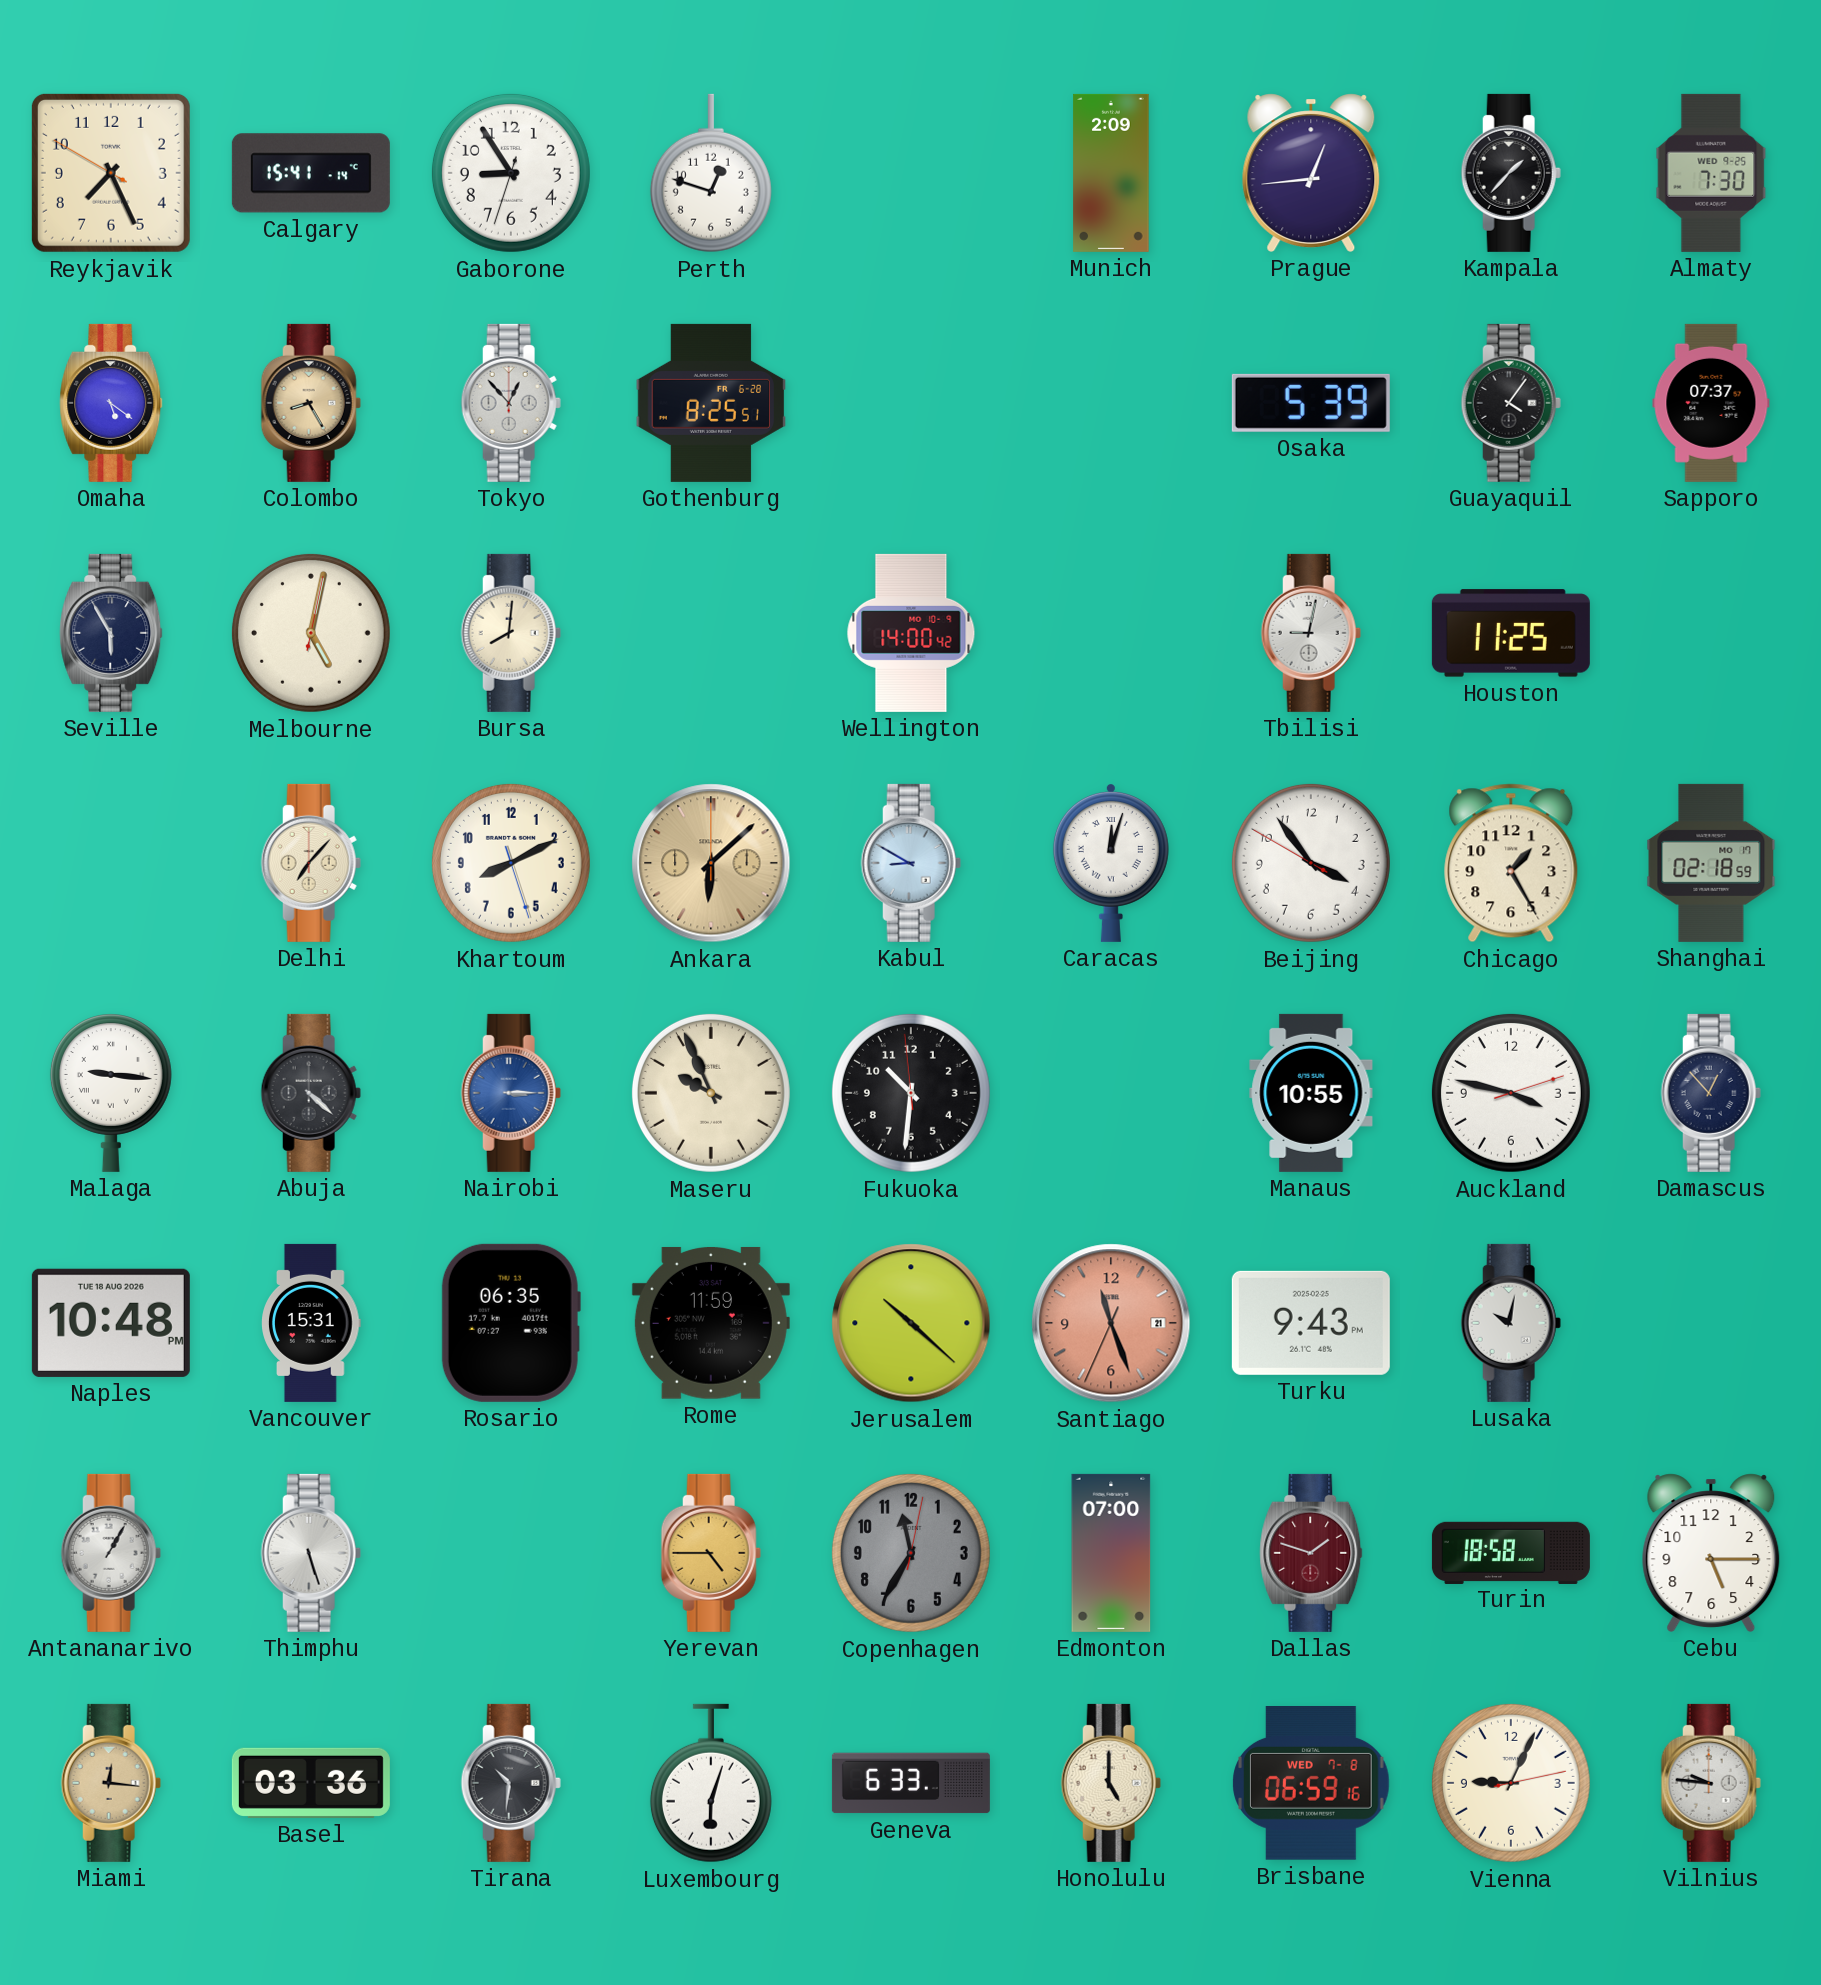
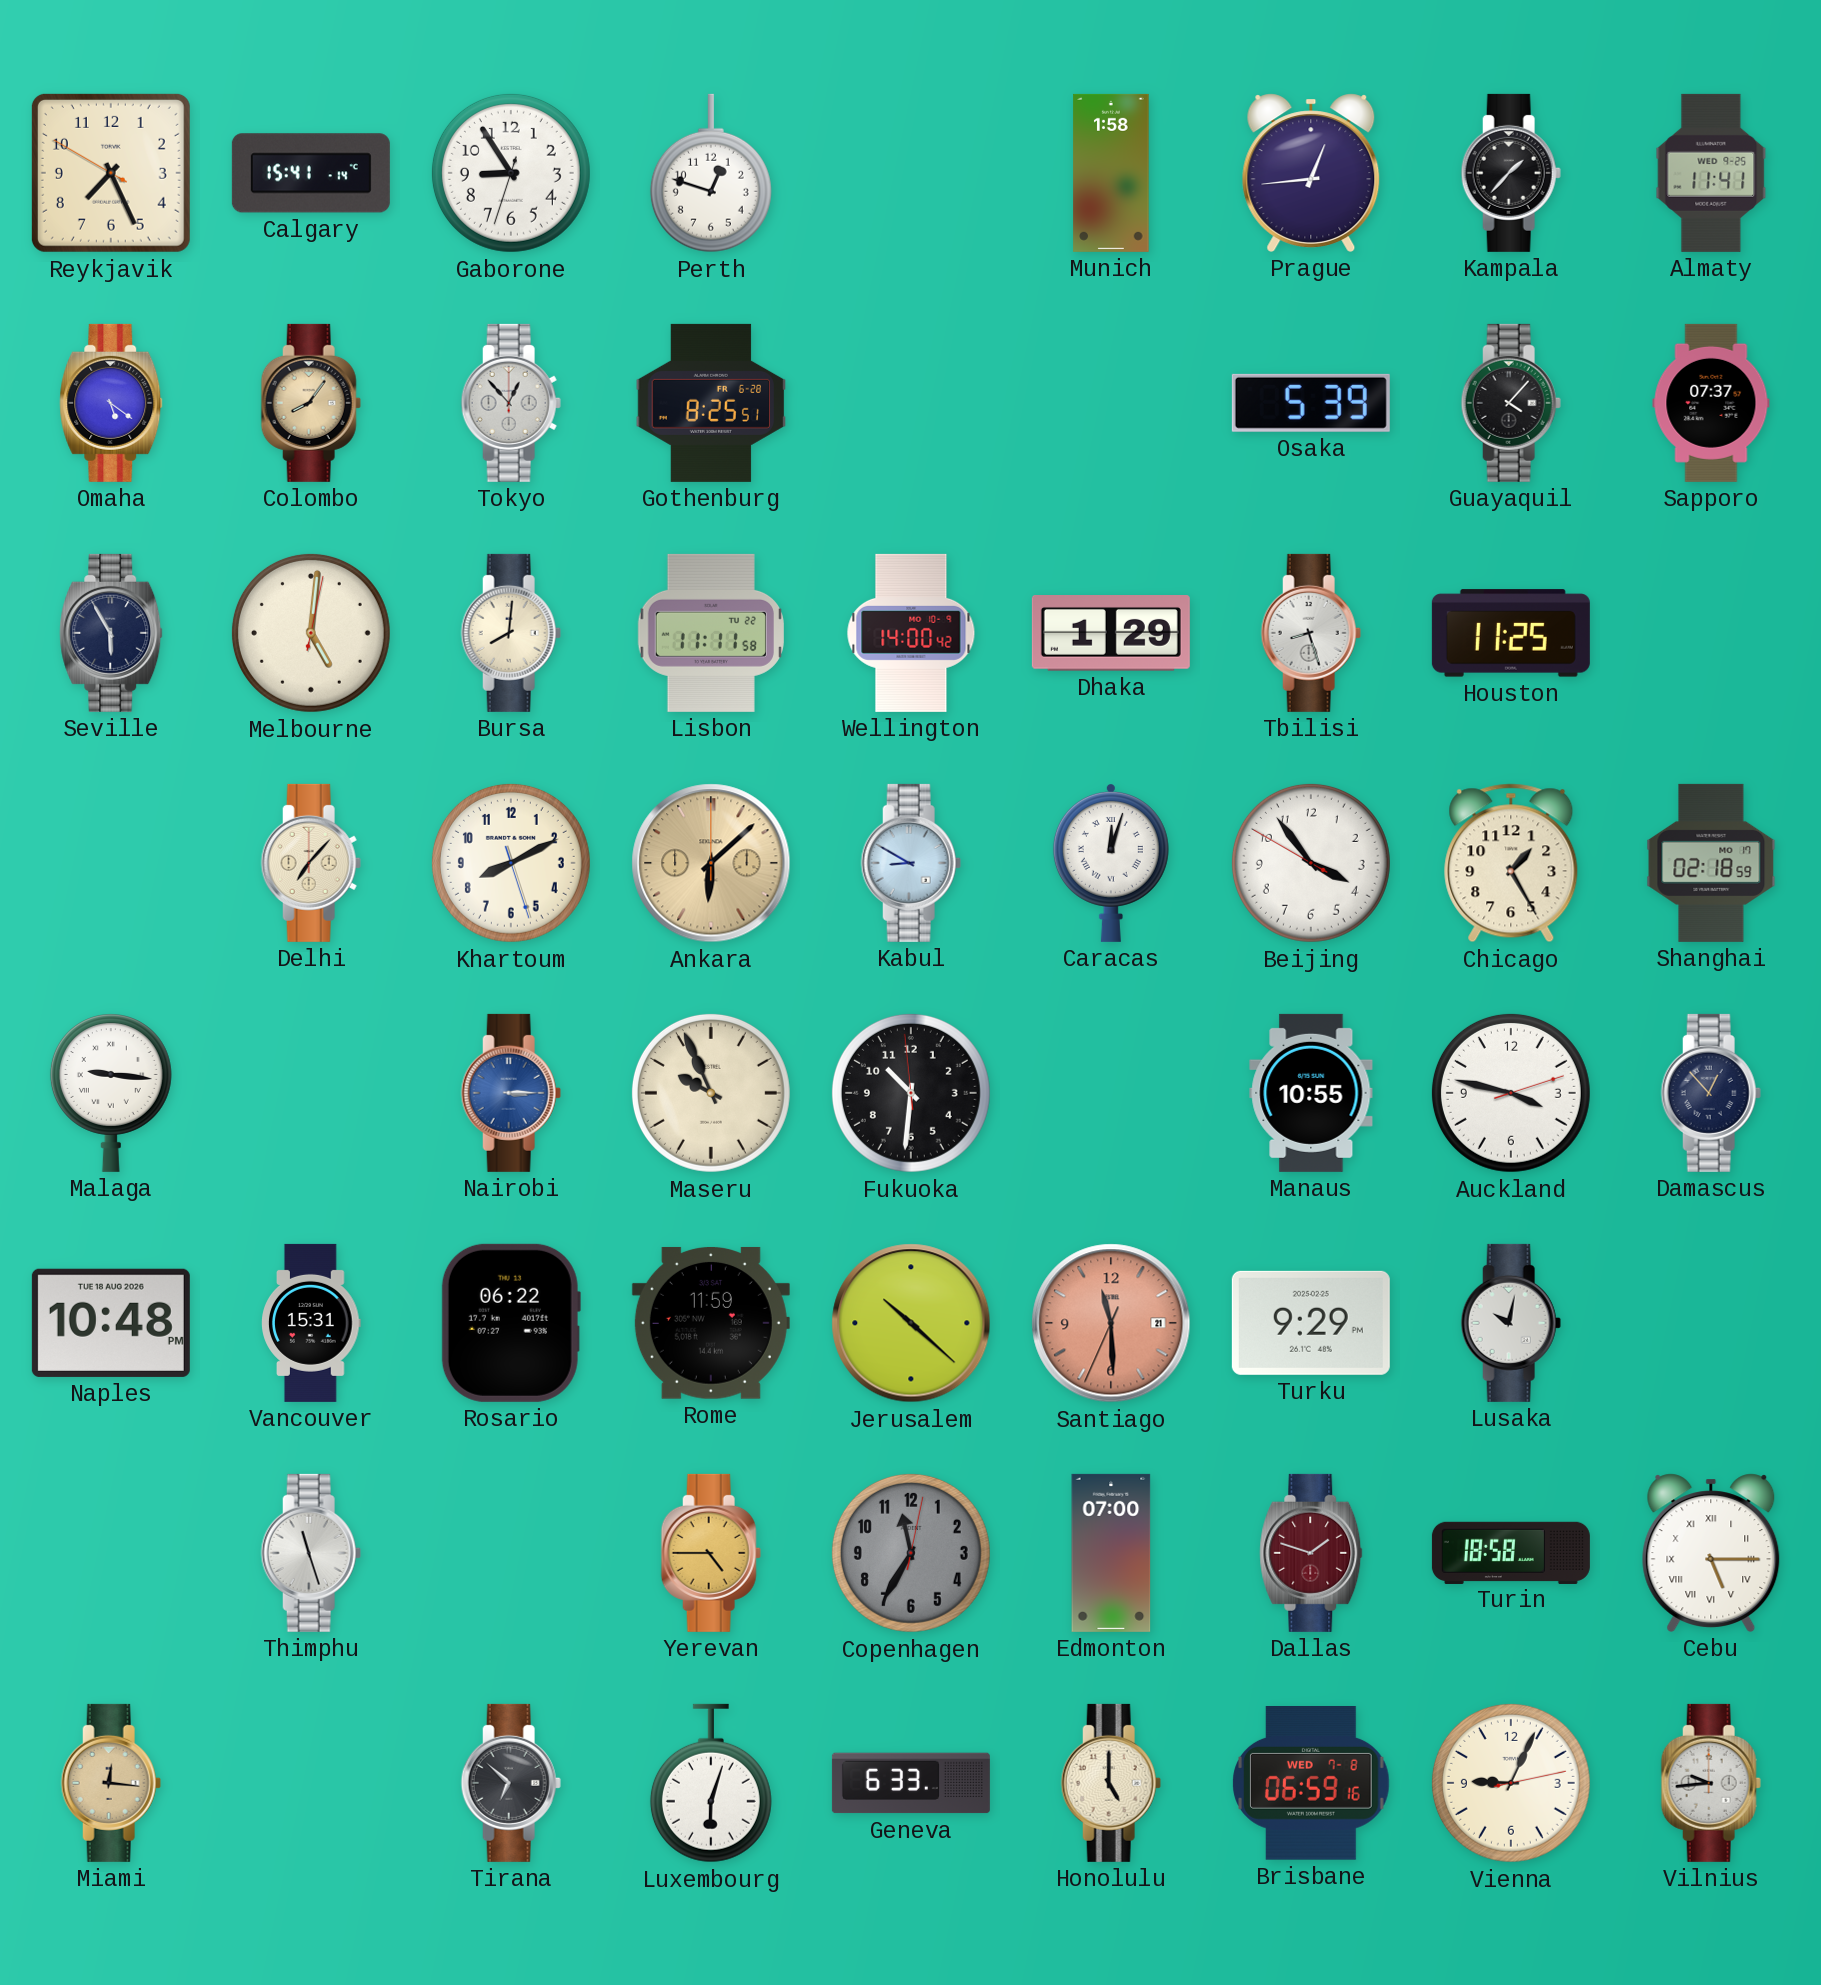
Munich: 2:09 -> 1:58 (1111, 173)
Almaty: 7:30 -> 11:41 (1711, 173)
Colombo: 8:25 -> 8:06 (311, 403)
Guayaquil: 4:06 -> 4:07 (1511, 403)
Melbourne: 5:02 -> 5:01 (311, 633)
Lisbon: none -> 11:11 (711, 633)
Dhaka: none -> 1:29 (1111, 634)
Tbilisi: 9:02 -> 8:27 (1311, 633)
Abuja: 4:22 -> none (311, 1093)
Rosario: 06:35 -> 06:22 (511, 1323)
Santiago: 11:26 -> 11:29 (1111, 1323)
Turku: 9:43 -> 9:29 (1311, 1323)
Antananarivo: 1:05 -> none (111, 1553)
Thimphu: 5:27 -> 11:27 (311, 1553)
Cebu numerals: Arabic -> Roman (1711, 1553)
Basel: 03:36 -> none (311, 1783)
Tirana: 10:31 -> 6:52 (511, 1783)
Vilnius: 9:46 -> 9:44 (1711, 1783)
